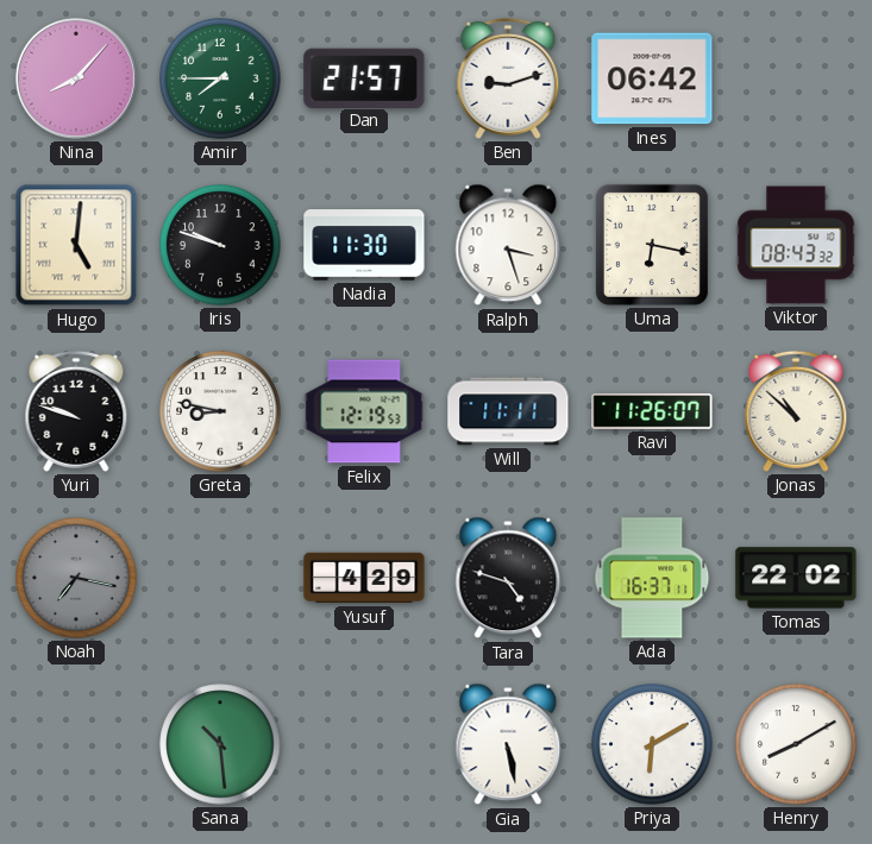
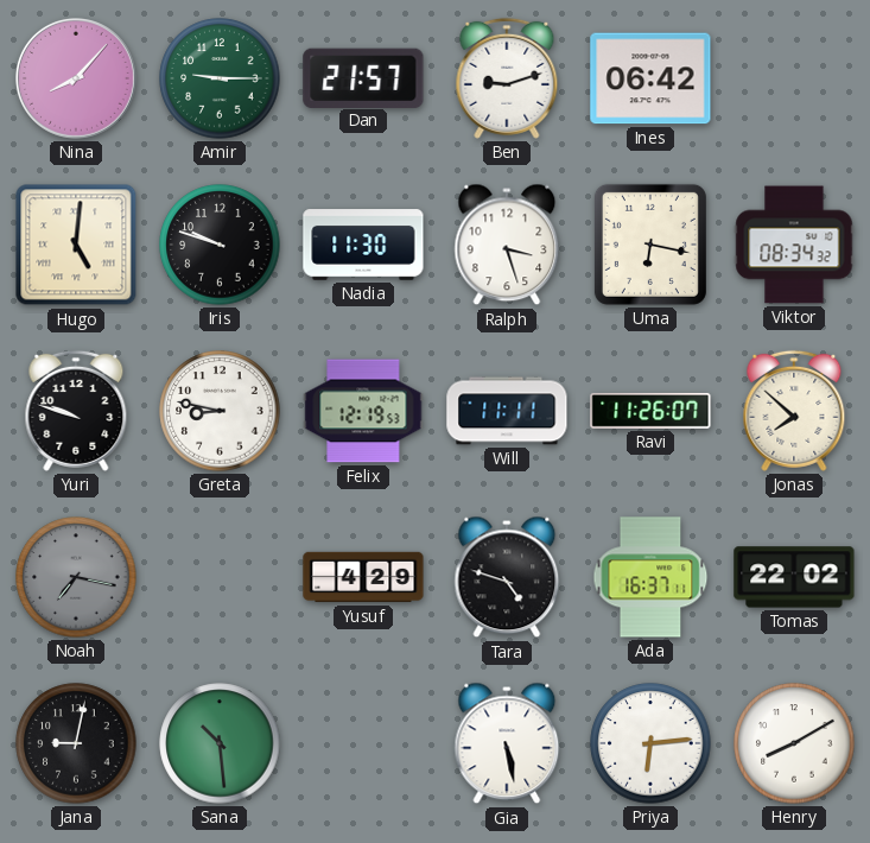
Amir: 7:45 -> 9:15 (220, 78)
Viktor: 08:43 -> 08:34 (794, 245)
Jonas: 10:52 -> 7:52 (794, 411)
Jana: none -> 9:02 (76, 743)
Priya: 6:10 -> 6:14 (650, 743)
